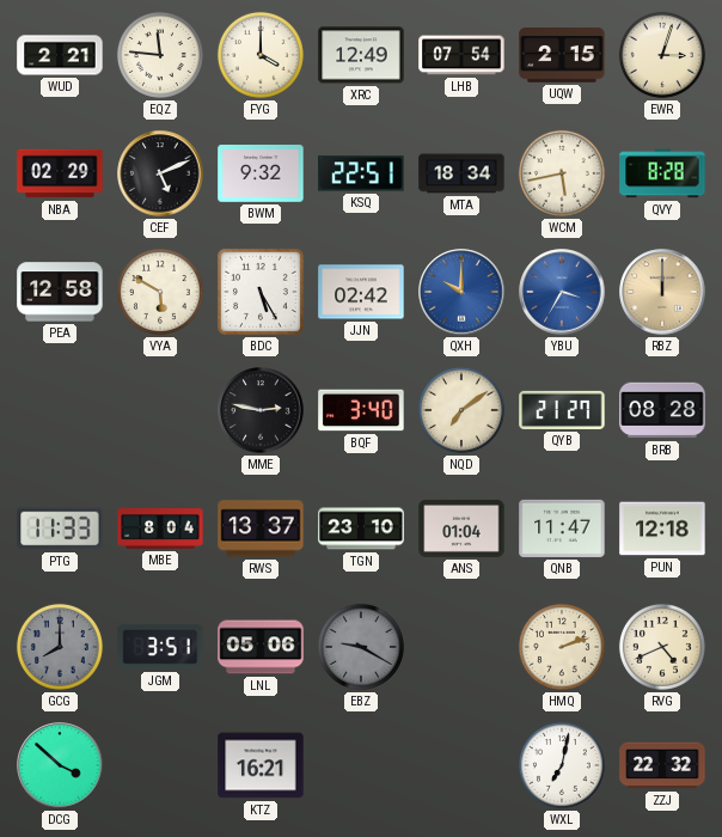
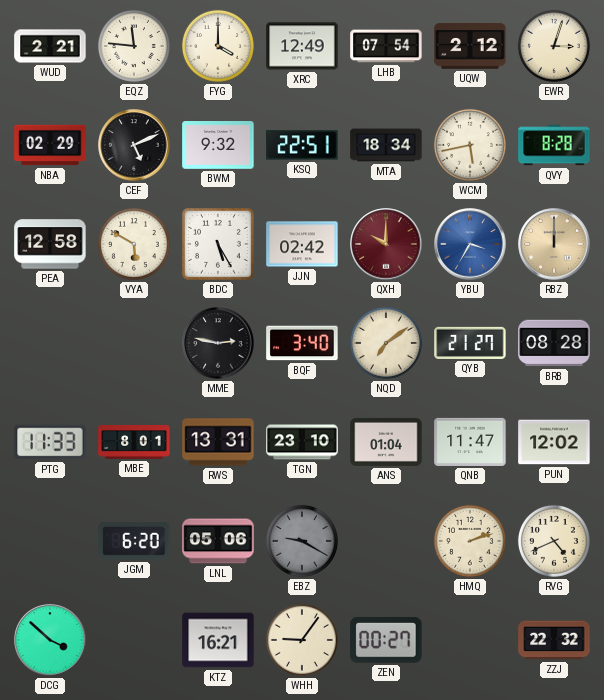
UQW: 2:15 -> 2:12 (470, 46)
QXH dial: blue -> burgundy (386, 244)
MBE: 8:04 -> 8:01 (134, 443)
RWS: 13:37 -> 13:31 (218, 442)
PUN: 12:18 -> 12:02 (554, 442)
GCG: 8:00 -> none (60, 647)
JGM: 3:51 -> 6:20 (134, 541)
WHH: none -> 9:06 (302, 640)
ZEN: none -> 00:27 (386, 640)
WXL: 7:02 -> none (562, 765)
